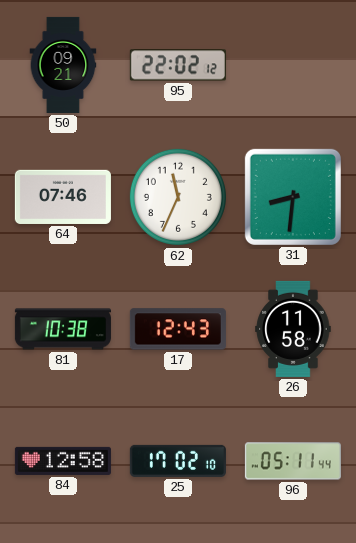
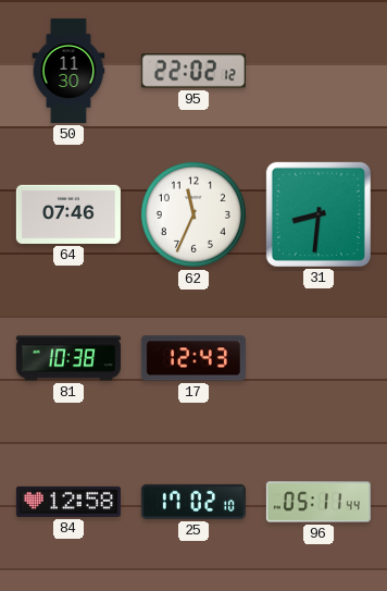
50: 09:21 -> 11:30 (68, 71)
26: 11:58 -> none (293, 329)
